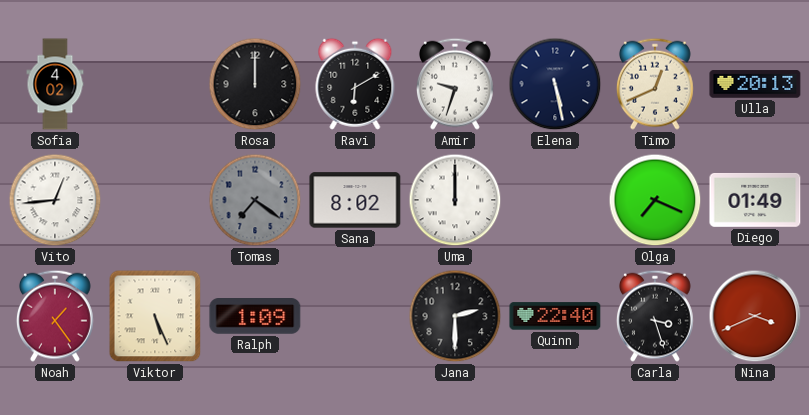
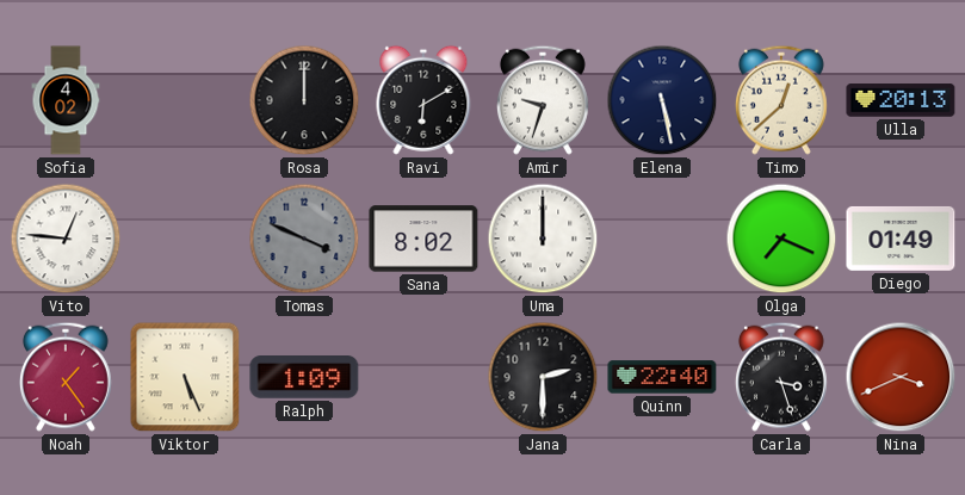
Timo: 12:41 -> 12:38 (781, 100)
Vito: 12:44 -> 12:46 (66, 239)
Tomas: 7:21 -> 3:49 (304, 239)
